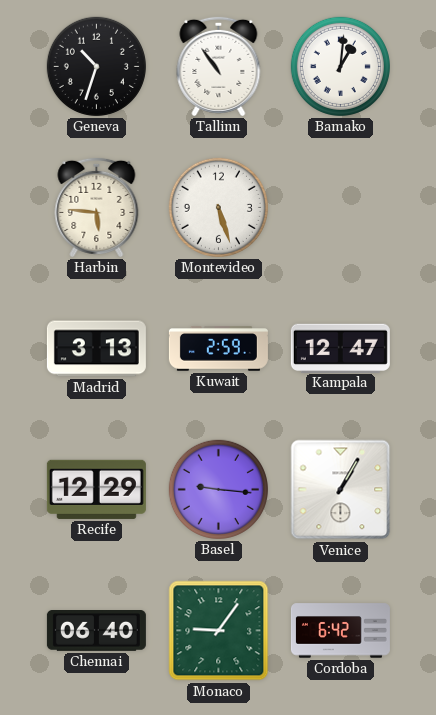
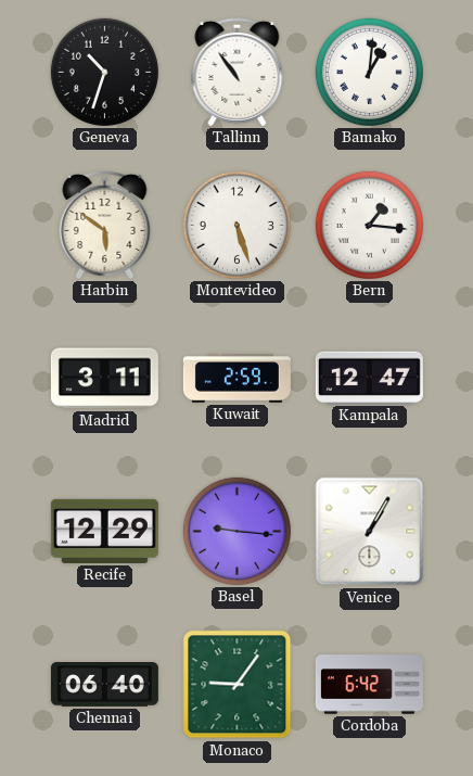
Harbin: 5:46 -> 5:51 (105, 225)
Bern: none -> 1:16 (369, 225)
Madrid: 3:13 -> 3:11 (104, 379)
